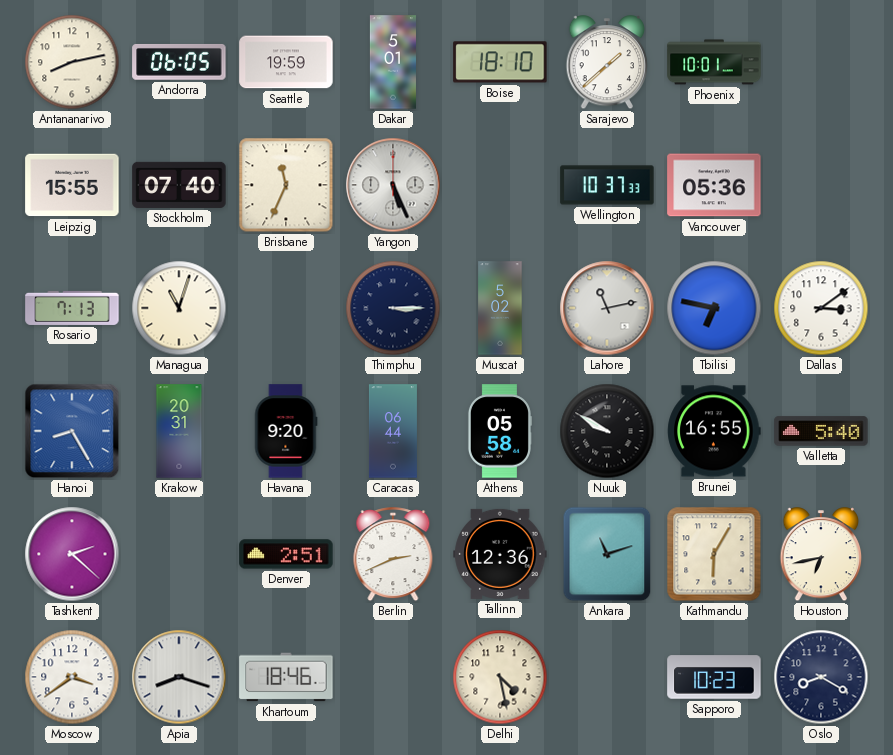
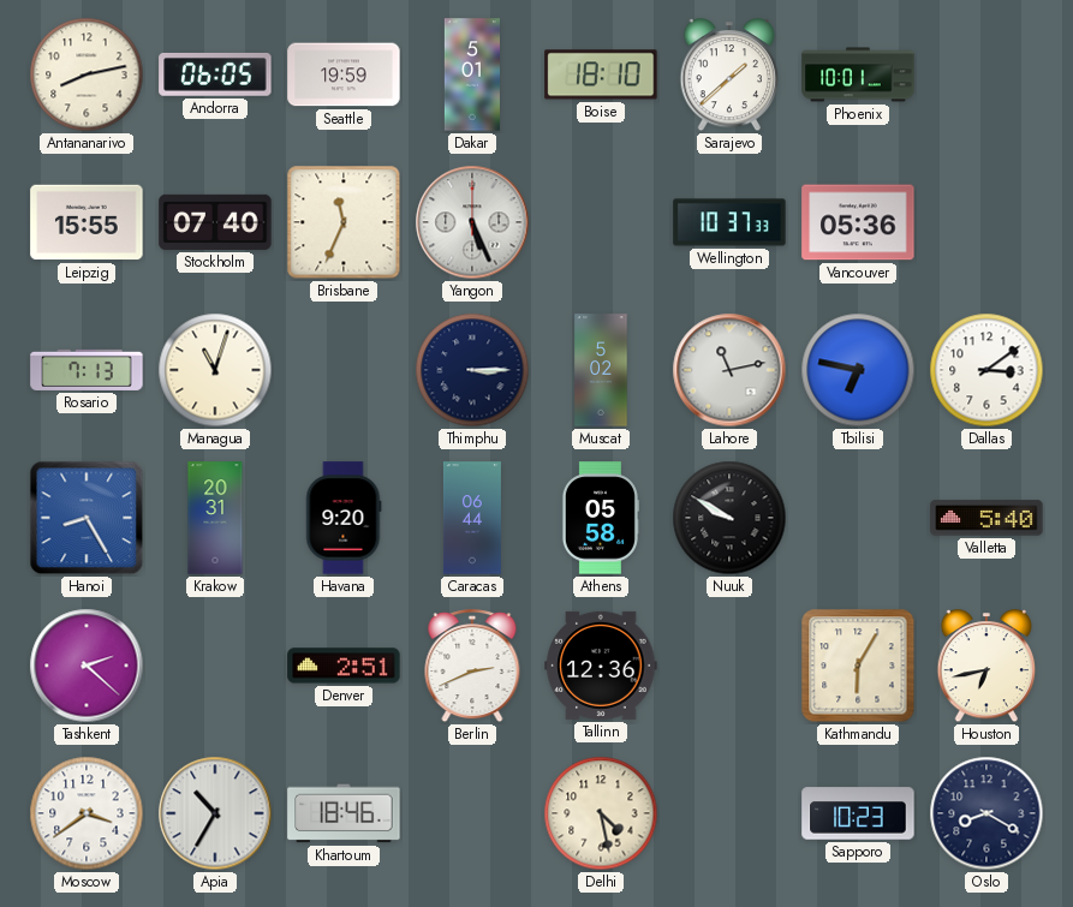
Brunei: 16:55 -> none (714, 431)
Ankara: 11:12 -> none (607, 554)
Apia: 8:18 -> 10:35 (215, 813)
